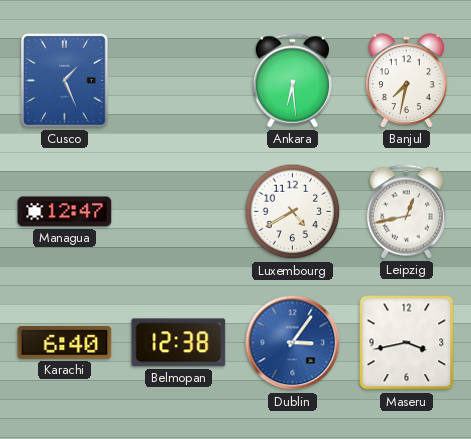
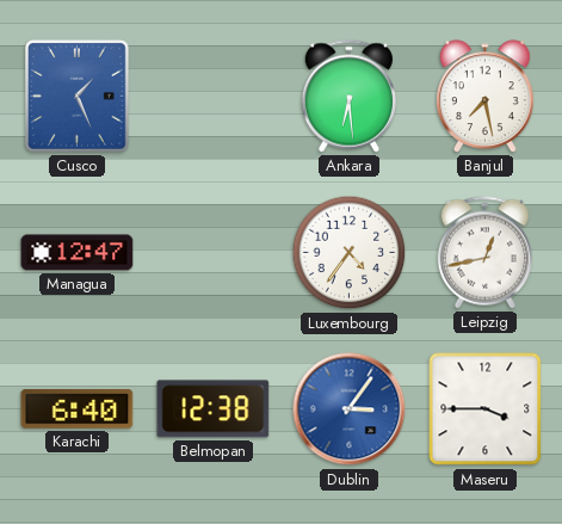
Banjul: 7:32 -> 7:28 (486, 97)
Luxembourg: 4:40 -> 4:36 (350, 253)
Maseru: 3:43 -> 3:45 (486, 409)
